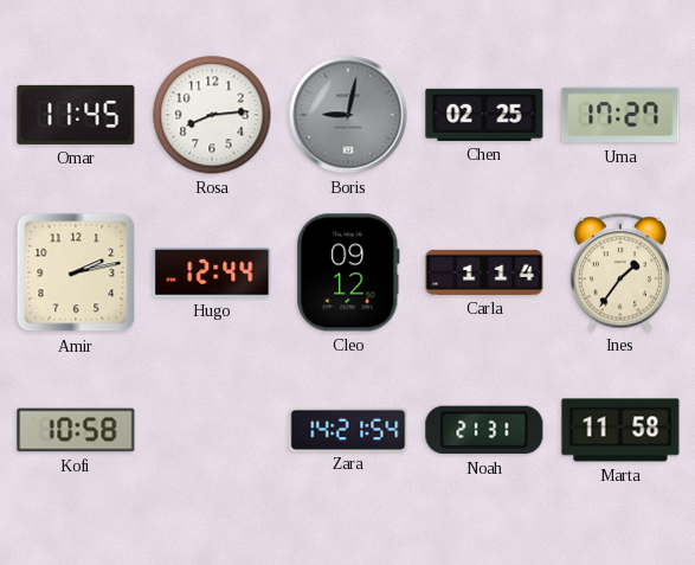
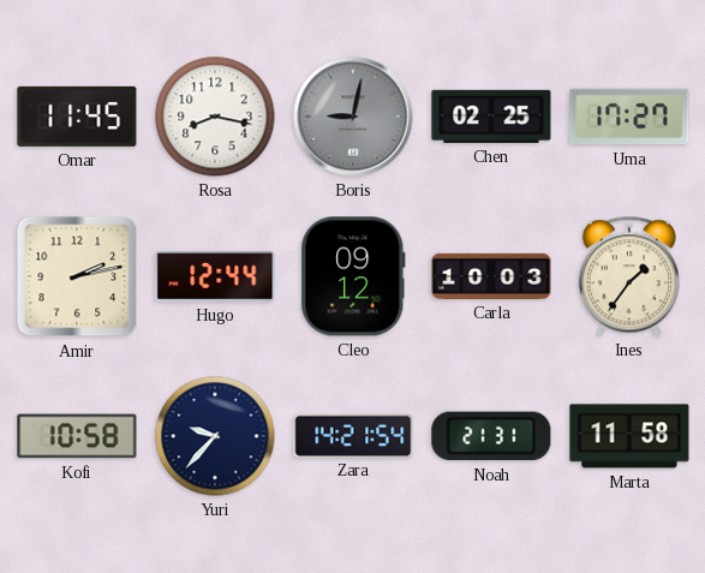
Rosa: 8:14 -> 8:17 (215, 117)
Carla: 1:14 -> 10:03 (491, 276)
Yuri: none -> 9:37 (215, 436)
